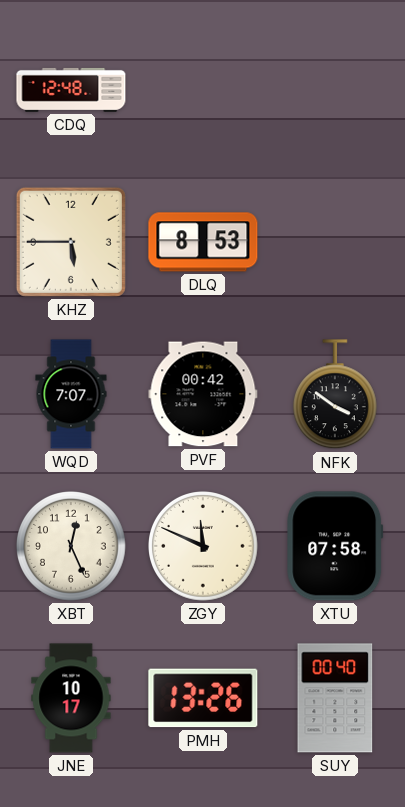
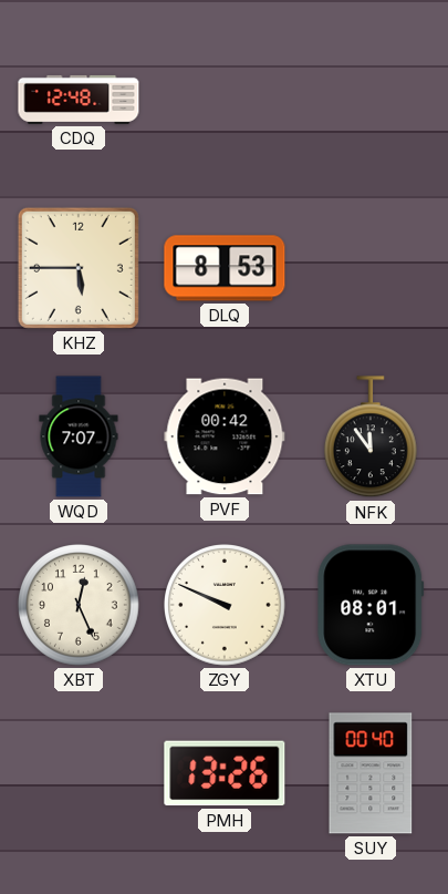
NFK: 3:51 -> 11:54 (371, 438)
ZGY: 11:49 -> 9:49 (226, 606)
XTU: 07:58 -> 08:01 (371, 605)
JNE: 10:17 -> none (71, 698)
